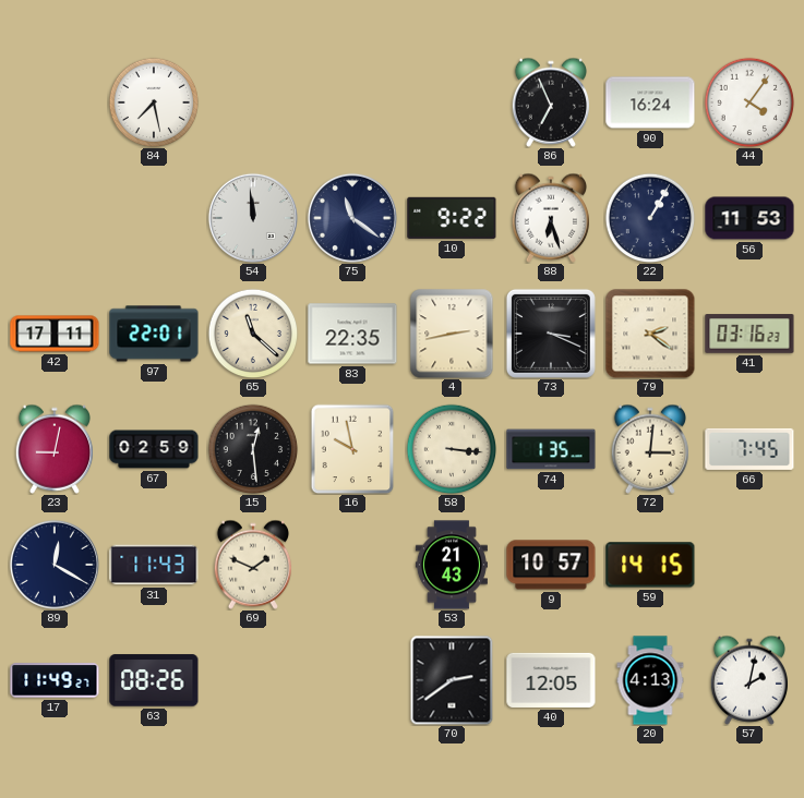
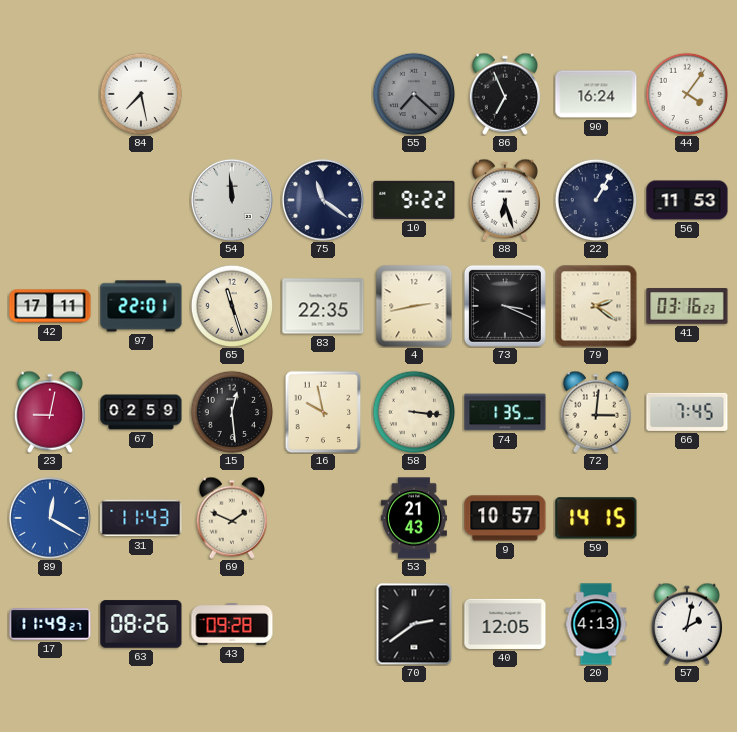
55: none -> 7:22 (414, 94)
65: 11:22 -> 11:27 (232, 306)
89 dial: navy -> blue (50, 518)
43: none -> 09:28 (232, 624)
